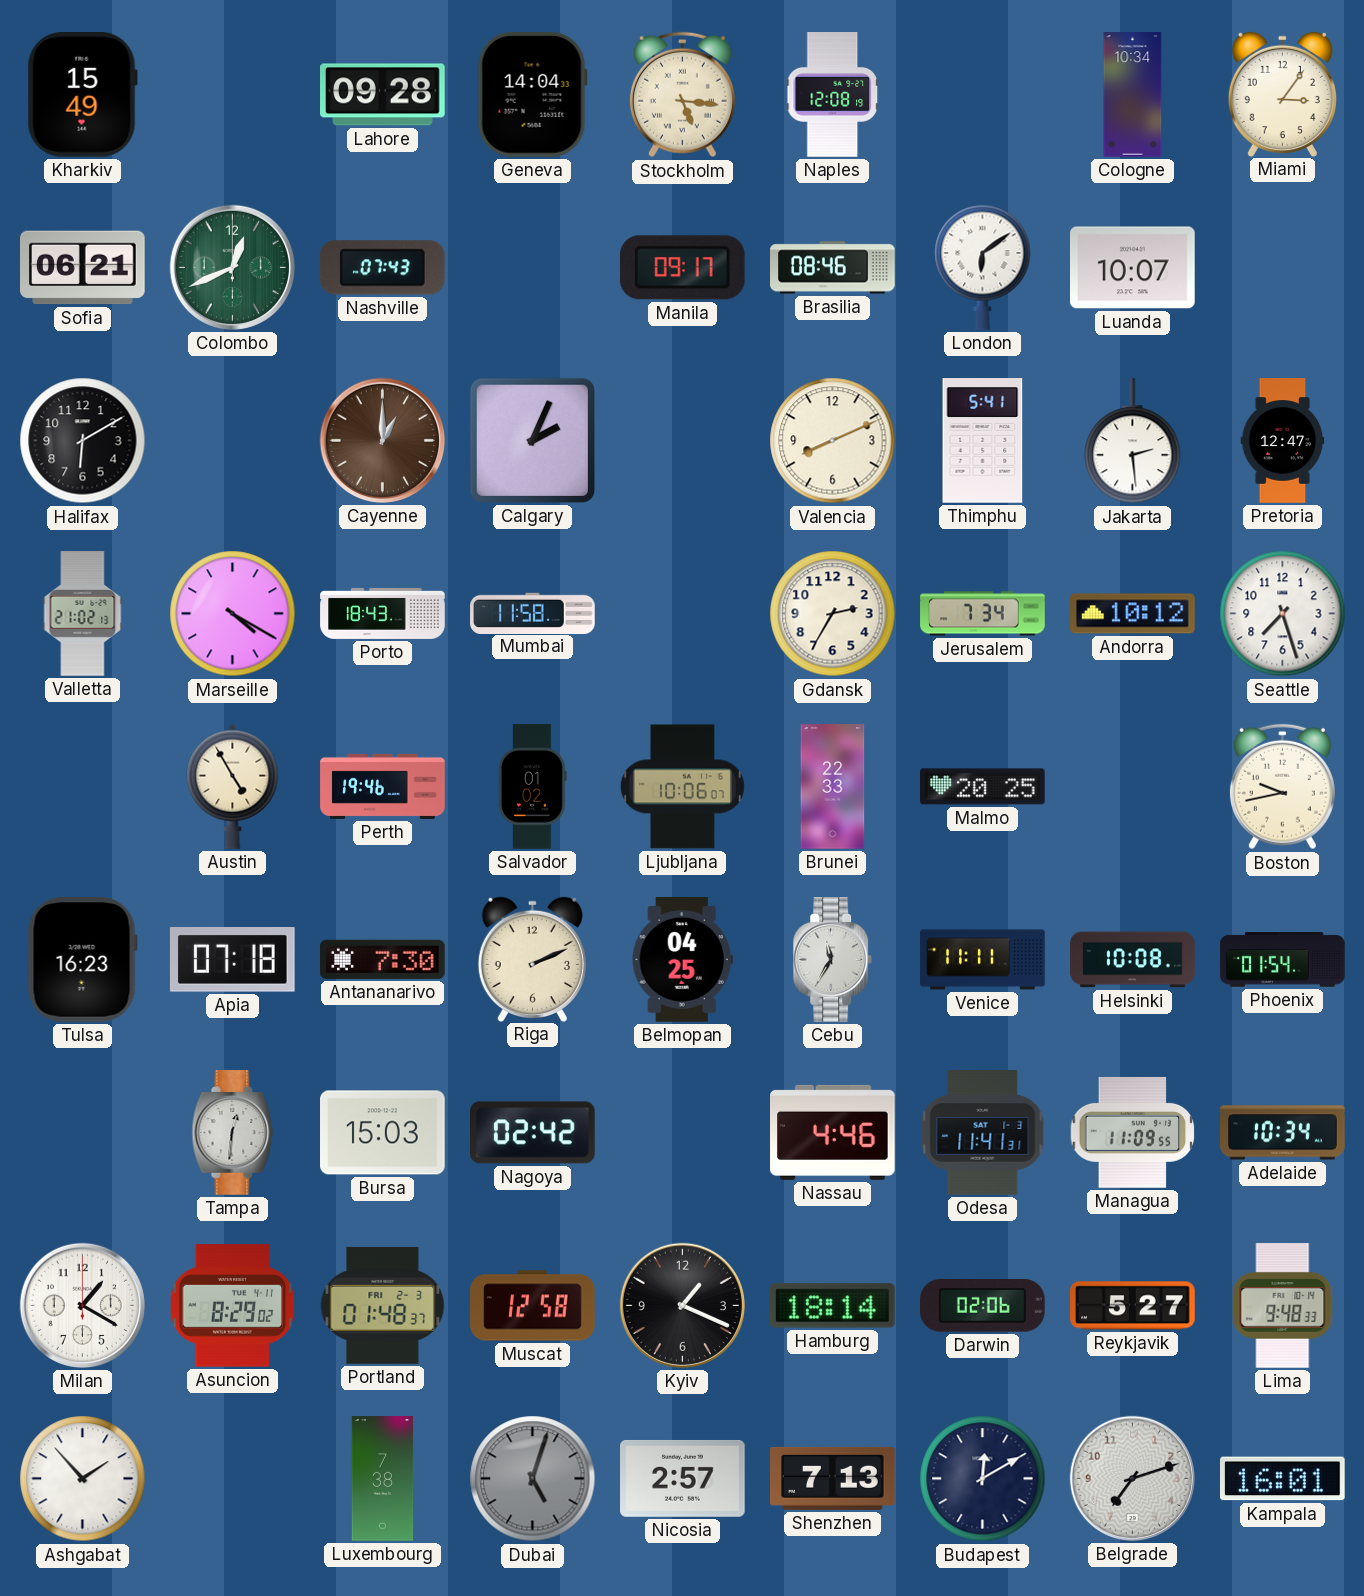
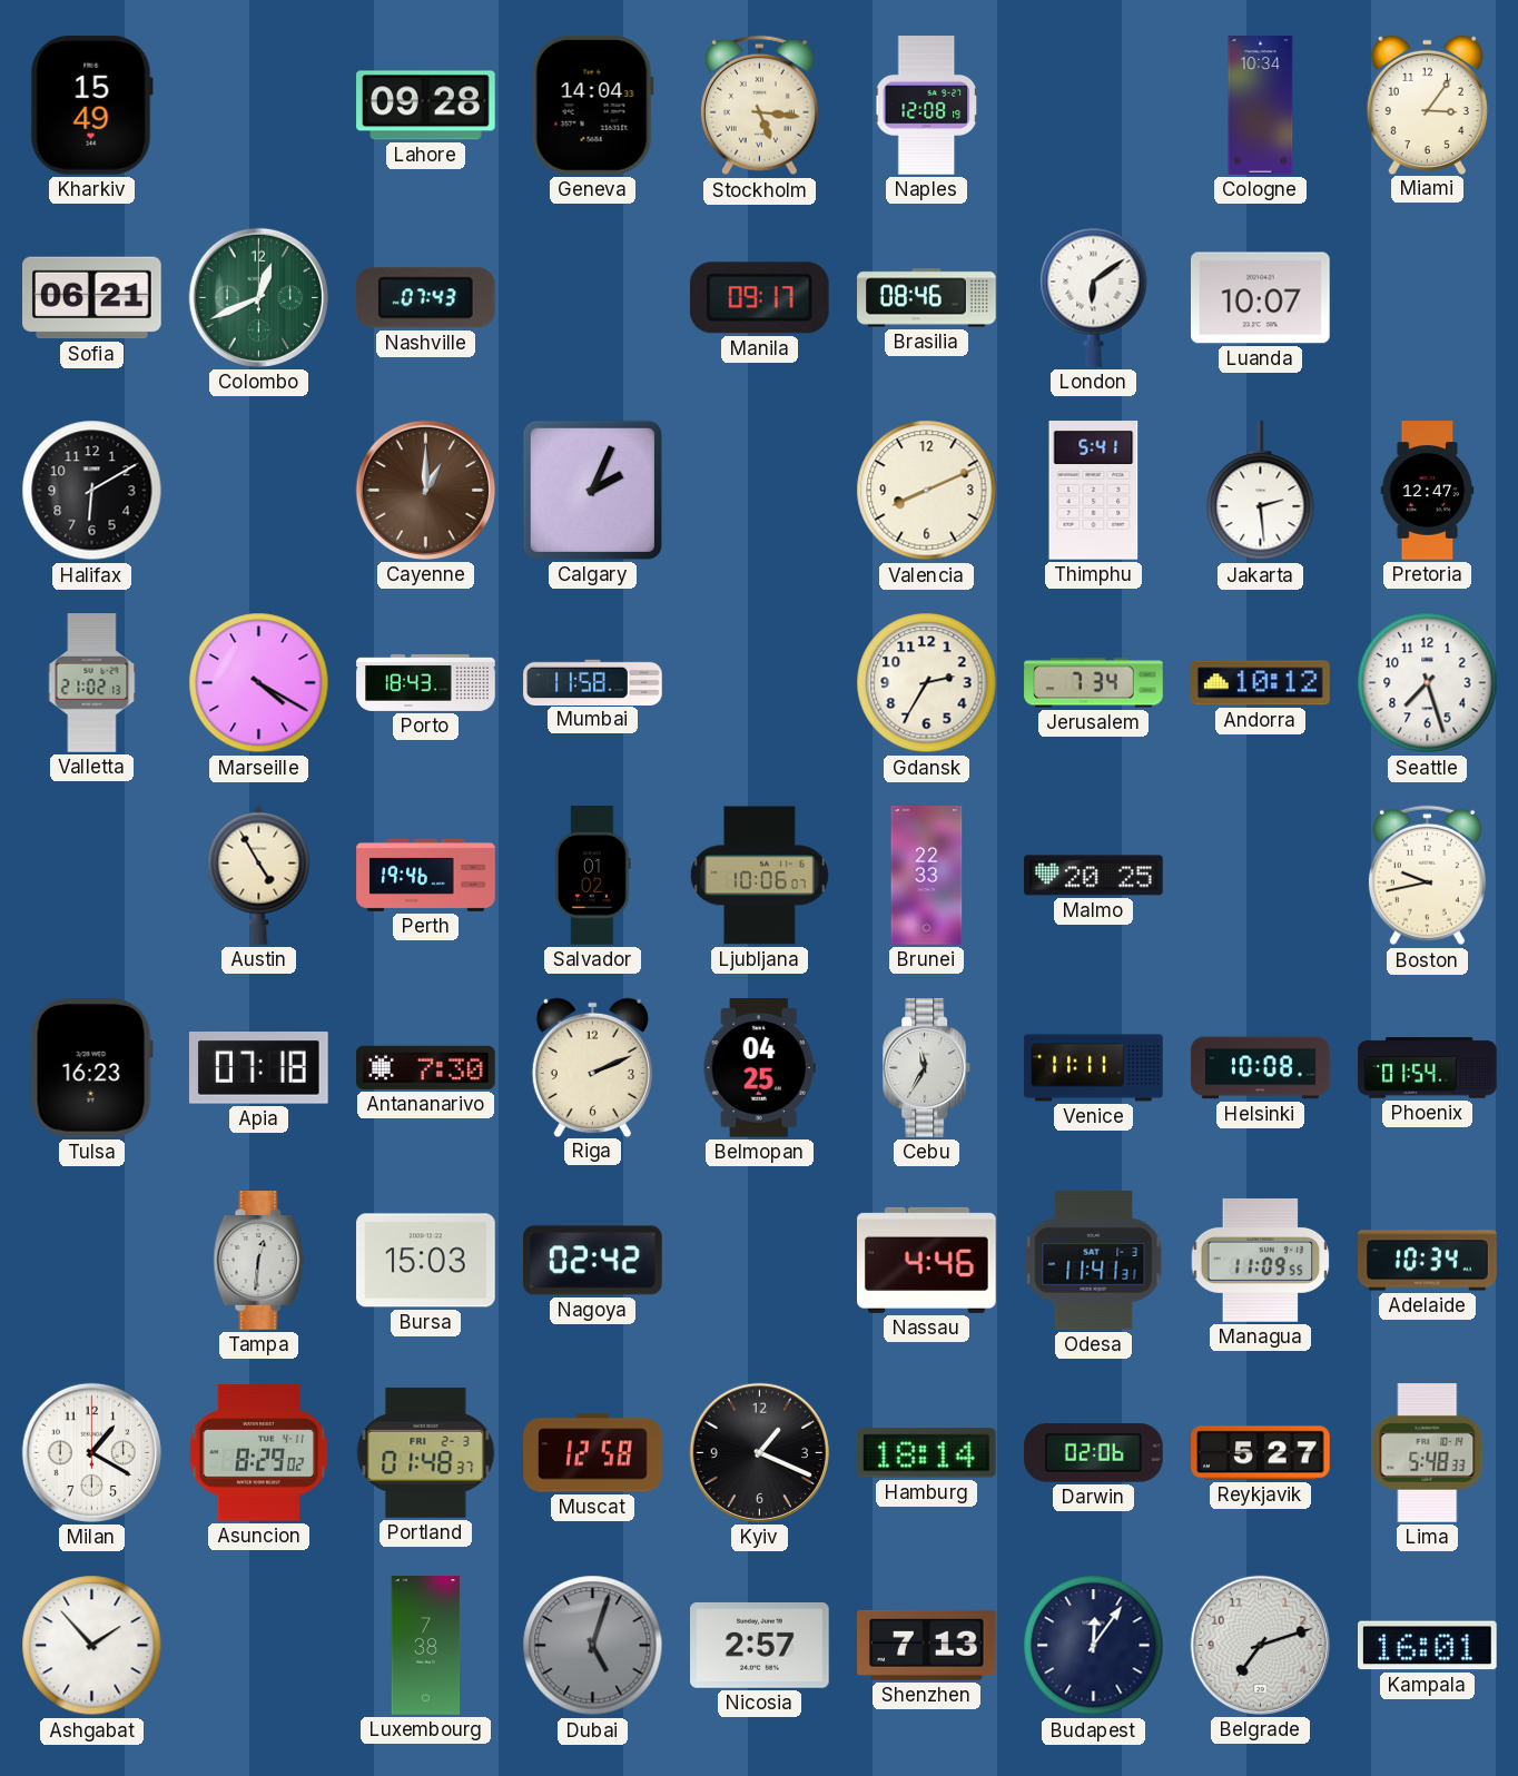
Lima: 9:48 -> 5:48 (1428, 1453)
Budapest: 12:10 -> 12:06 (1094, 1646)
